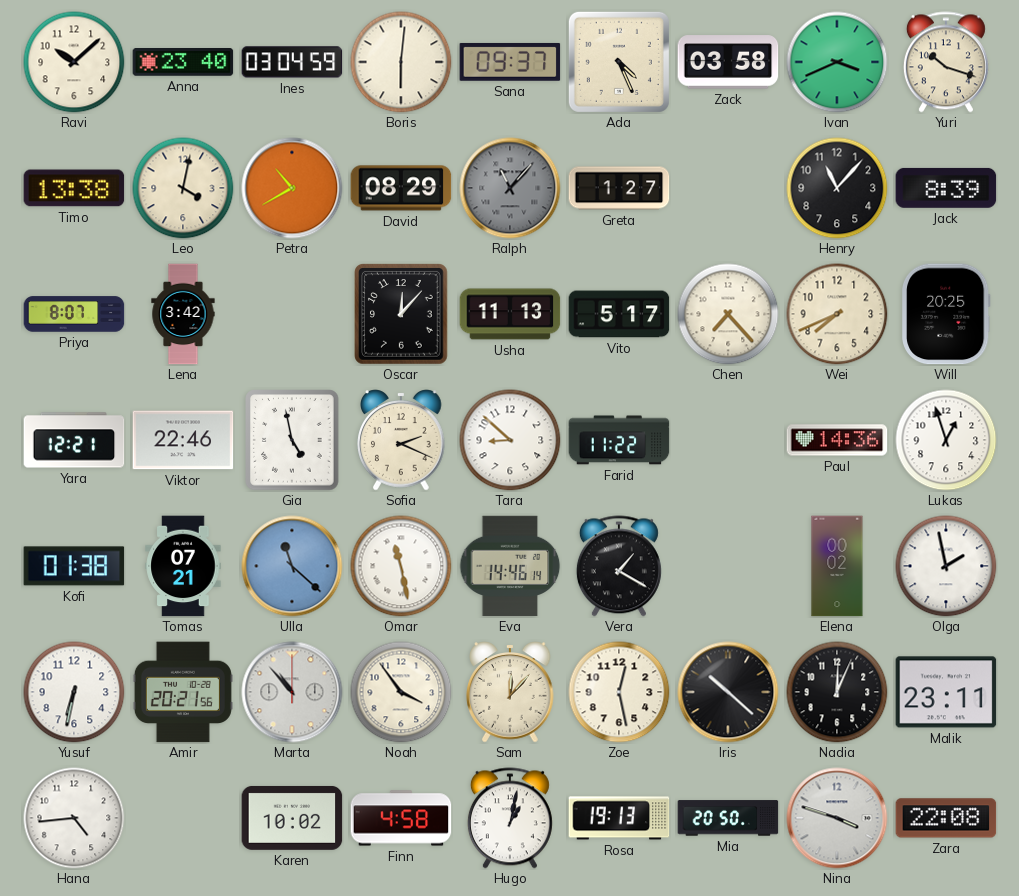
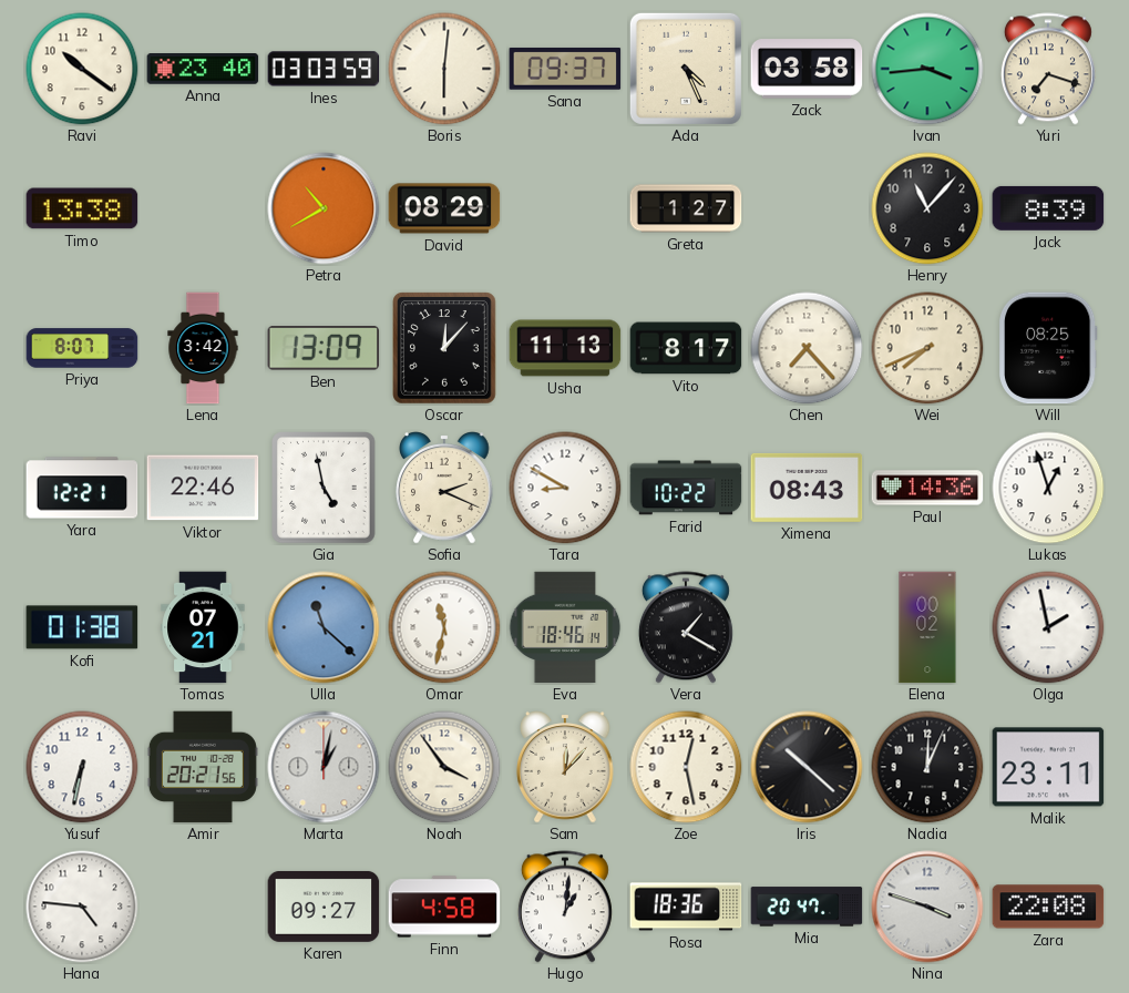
Ravi: 10:08 -> 10:21 (82, 69)
Ines: 03:04 -> 03:03 (324, 69)
Ivan: 3:41 -> 3:44 (927, 69)
Yuri: 10:18 -> 7:18 (1048, 69)
Leo: 4:02 -> none (183, 188)
Ralph: 11:07 -> none (510, 188)
Ben: none -> 13:09 (324, 349)
Vito: 5:17 -> 8:17 (686, 348)
Will: 20:25 -> 08:25 (1048, 348)
Tara: 8:52 -> 8:50 (565, 488)
Farid: 11:22 -> 10:22 (686, 488)
Ximena: none -> 08:43 (807, 488)
Omar: 11:28 -> 11:32 (444, 627)
Eva: 14:46 -> 18:46 (565, 627)
Marta: 10:53 -> 1:02 (324, 767)
Hana: 4:44 -> 4:46 (82, 907)
Karen: 10:02 -> 09:27 (324, 907)
Hugo: 1:02 -> 1:01 (565, 907)
Rosa: 19:13 -> 18:36 (686, 907)
Mia: 20:50 -> 20:47 (807, 907)
